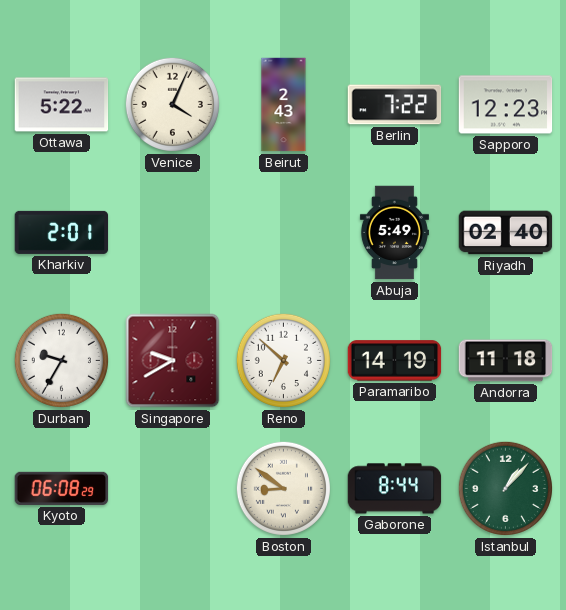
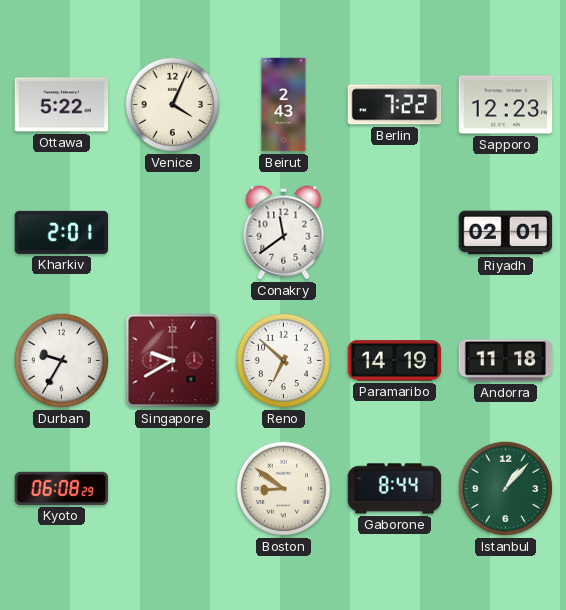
Conakry: none -> 11:39 (284, 233)
Abuja: 5:49 -> none (394, 233)
Riyadh: 02:40 -> 02:01 (506, 233)
